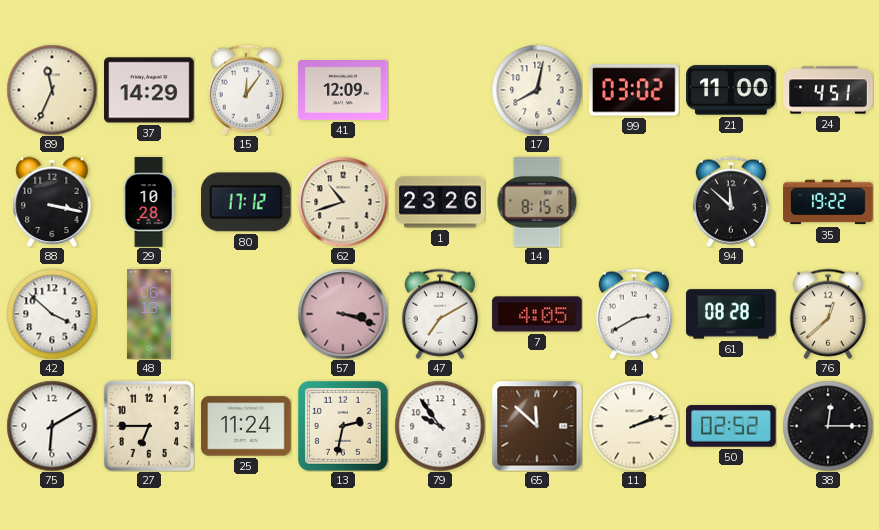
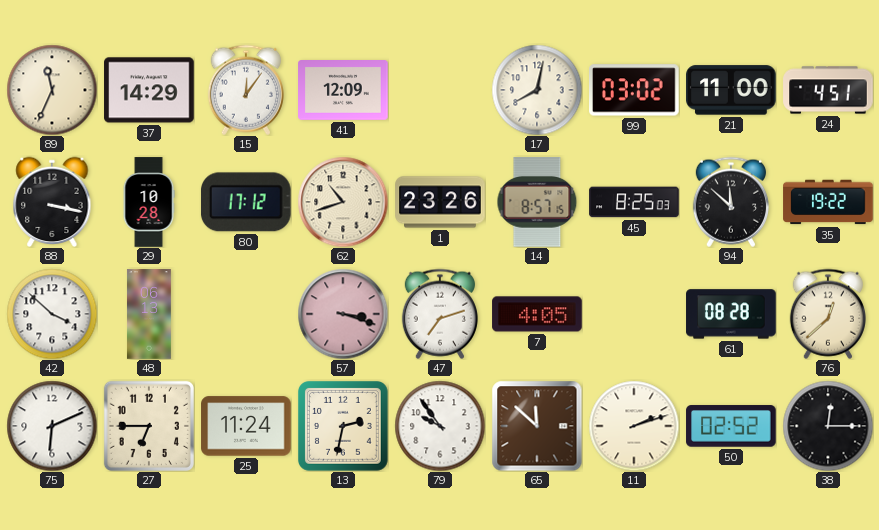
14: 8:15 -> 8:57 (537, 202)
45: none -> 8:25 (634, 202)
47: 7:10 -> 7:12 (440, 314)
4: 2:40 -> none (634, 314)
75: 6:10 -> 6:11 (52, 426)
